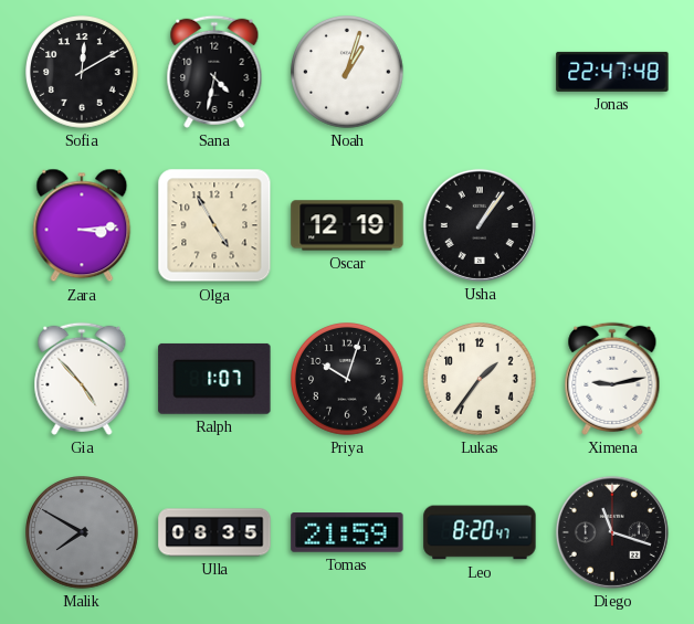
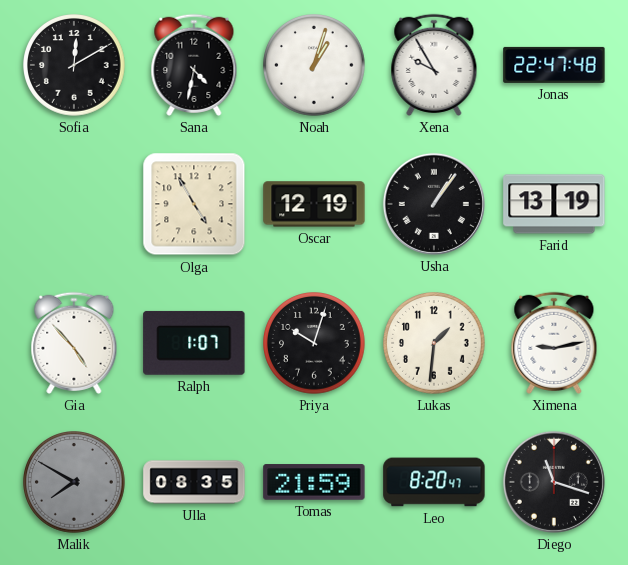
Xena: none -> 9:55 (434, 65)
Zara: 3:14 -> none (82, 225)
Farid: none -> 13:19 (554, 204)
Lukas: 1:36 -> 1:31 (435, 344)
